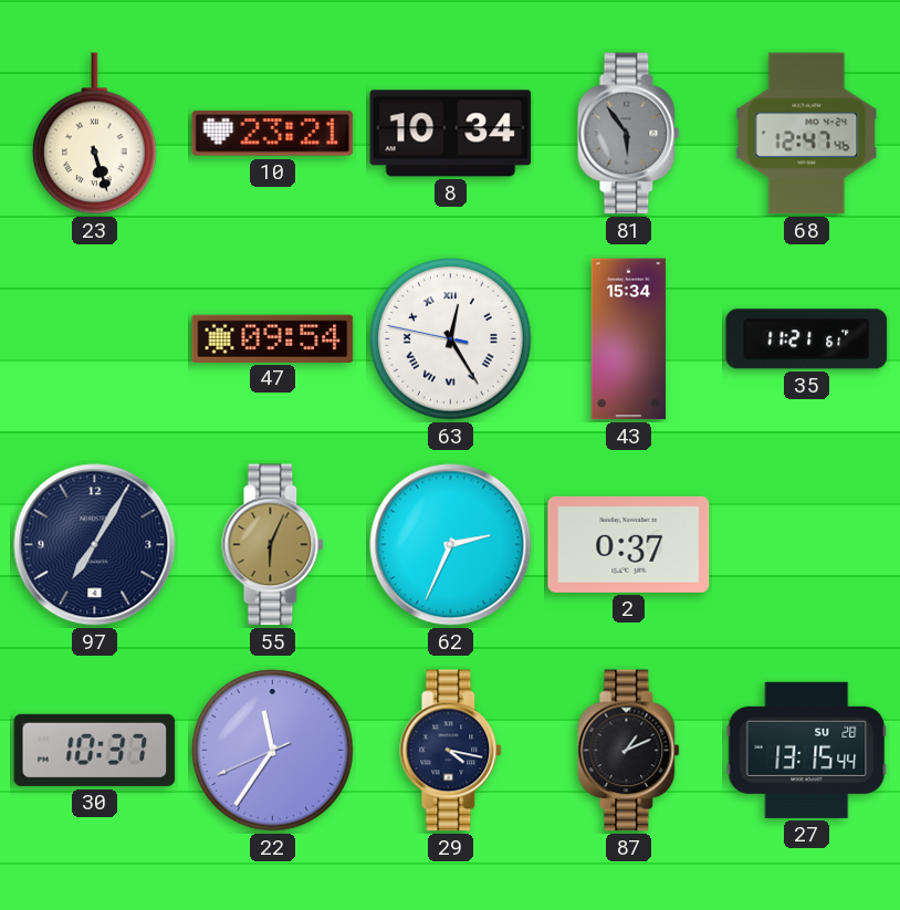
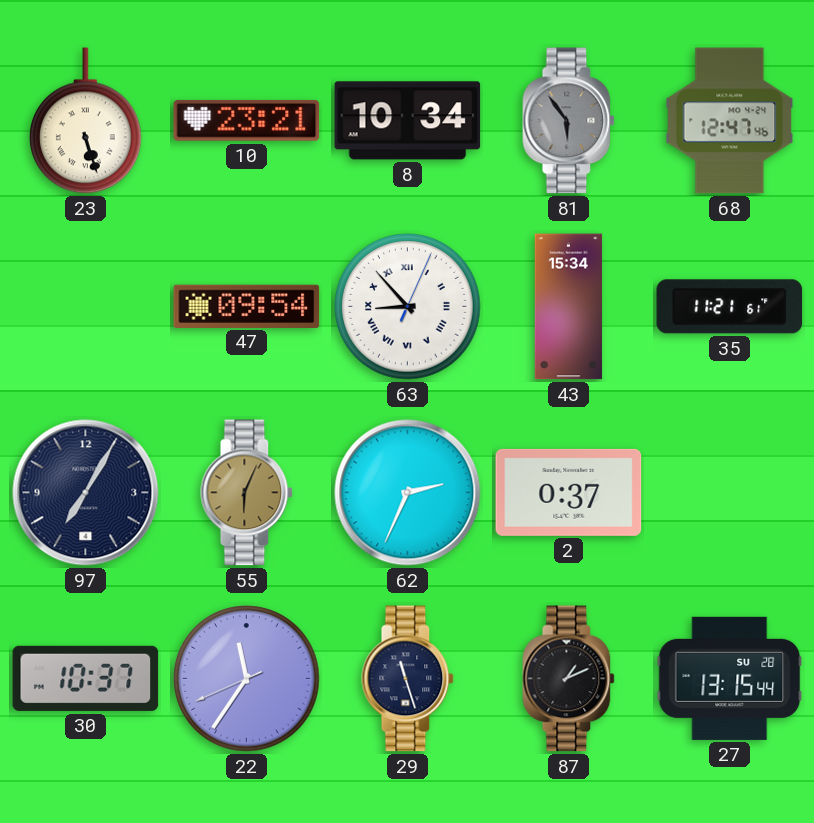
63: 12:24 -> 8:53 (408, 307)
29: 4:17 -> 11:27 (408, 679)
